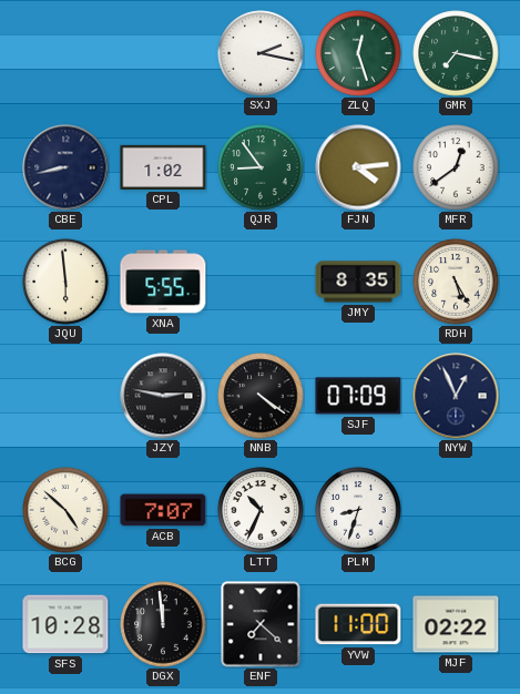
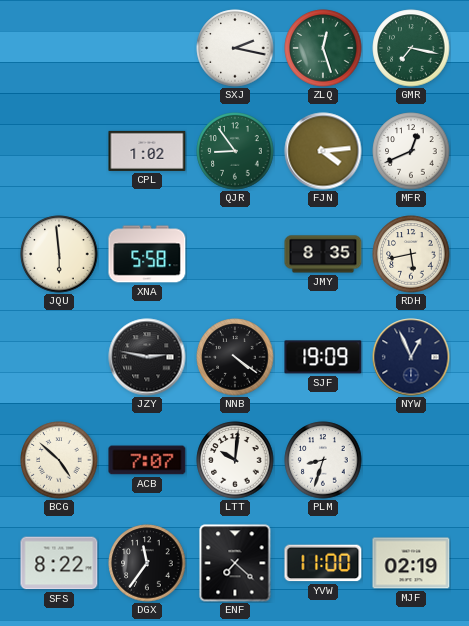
CBE: 8:43 -> none (65, 167)
MFR: 12:39 -> 12:41 (411, 151)
XNA: 5:55 -> 5:58 (147, 254)
RDH: 5:25 -> 5:43 (411, 254)
SJF: 07:09 -> 19:09 (323, 357)
LTT: 10:34 -> 10:01 (235, 460)
SFS: 10:28 -> 8:22 (59, 563)
DGX: 11:59 -> 11:36 (147, 563)
MJF: 02:22 -> 02:19 (411, 563)
